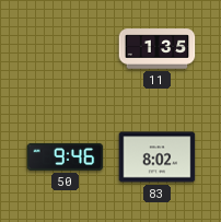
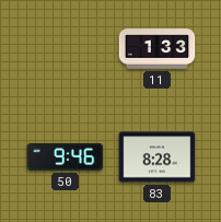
11: 1:35 -> 1:33 (158, 49)
83: 8:02 -> 8:28 (158, 157)
